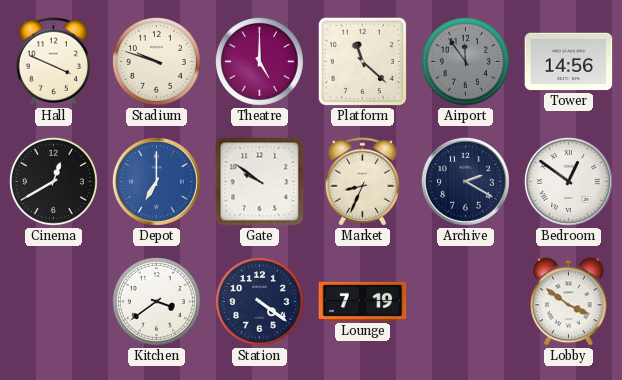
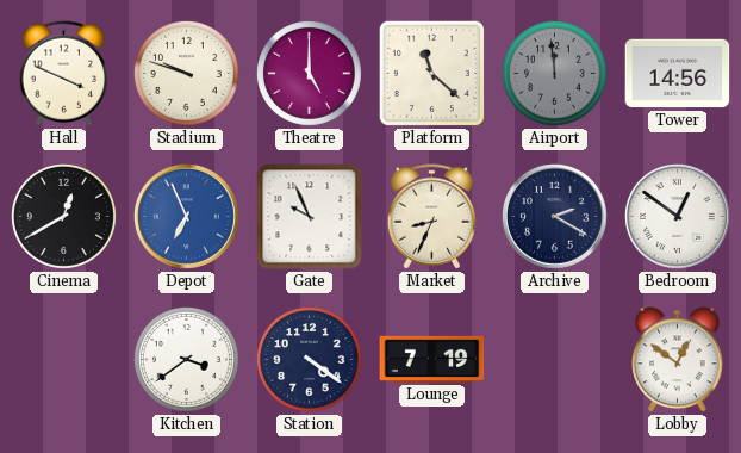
Airport: 11:54 -> 11:59 (554, 73)
Depot: 7:00 -> 6:56 (186, 216)
Gate: 9:51 -> 9:56 (310, 217)
Lobby: 3:51 -> 12:51 (678, 360)
